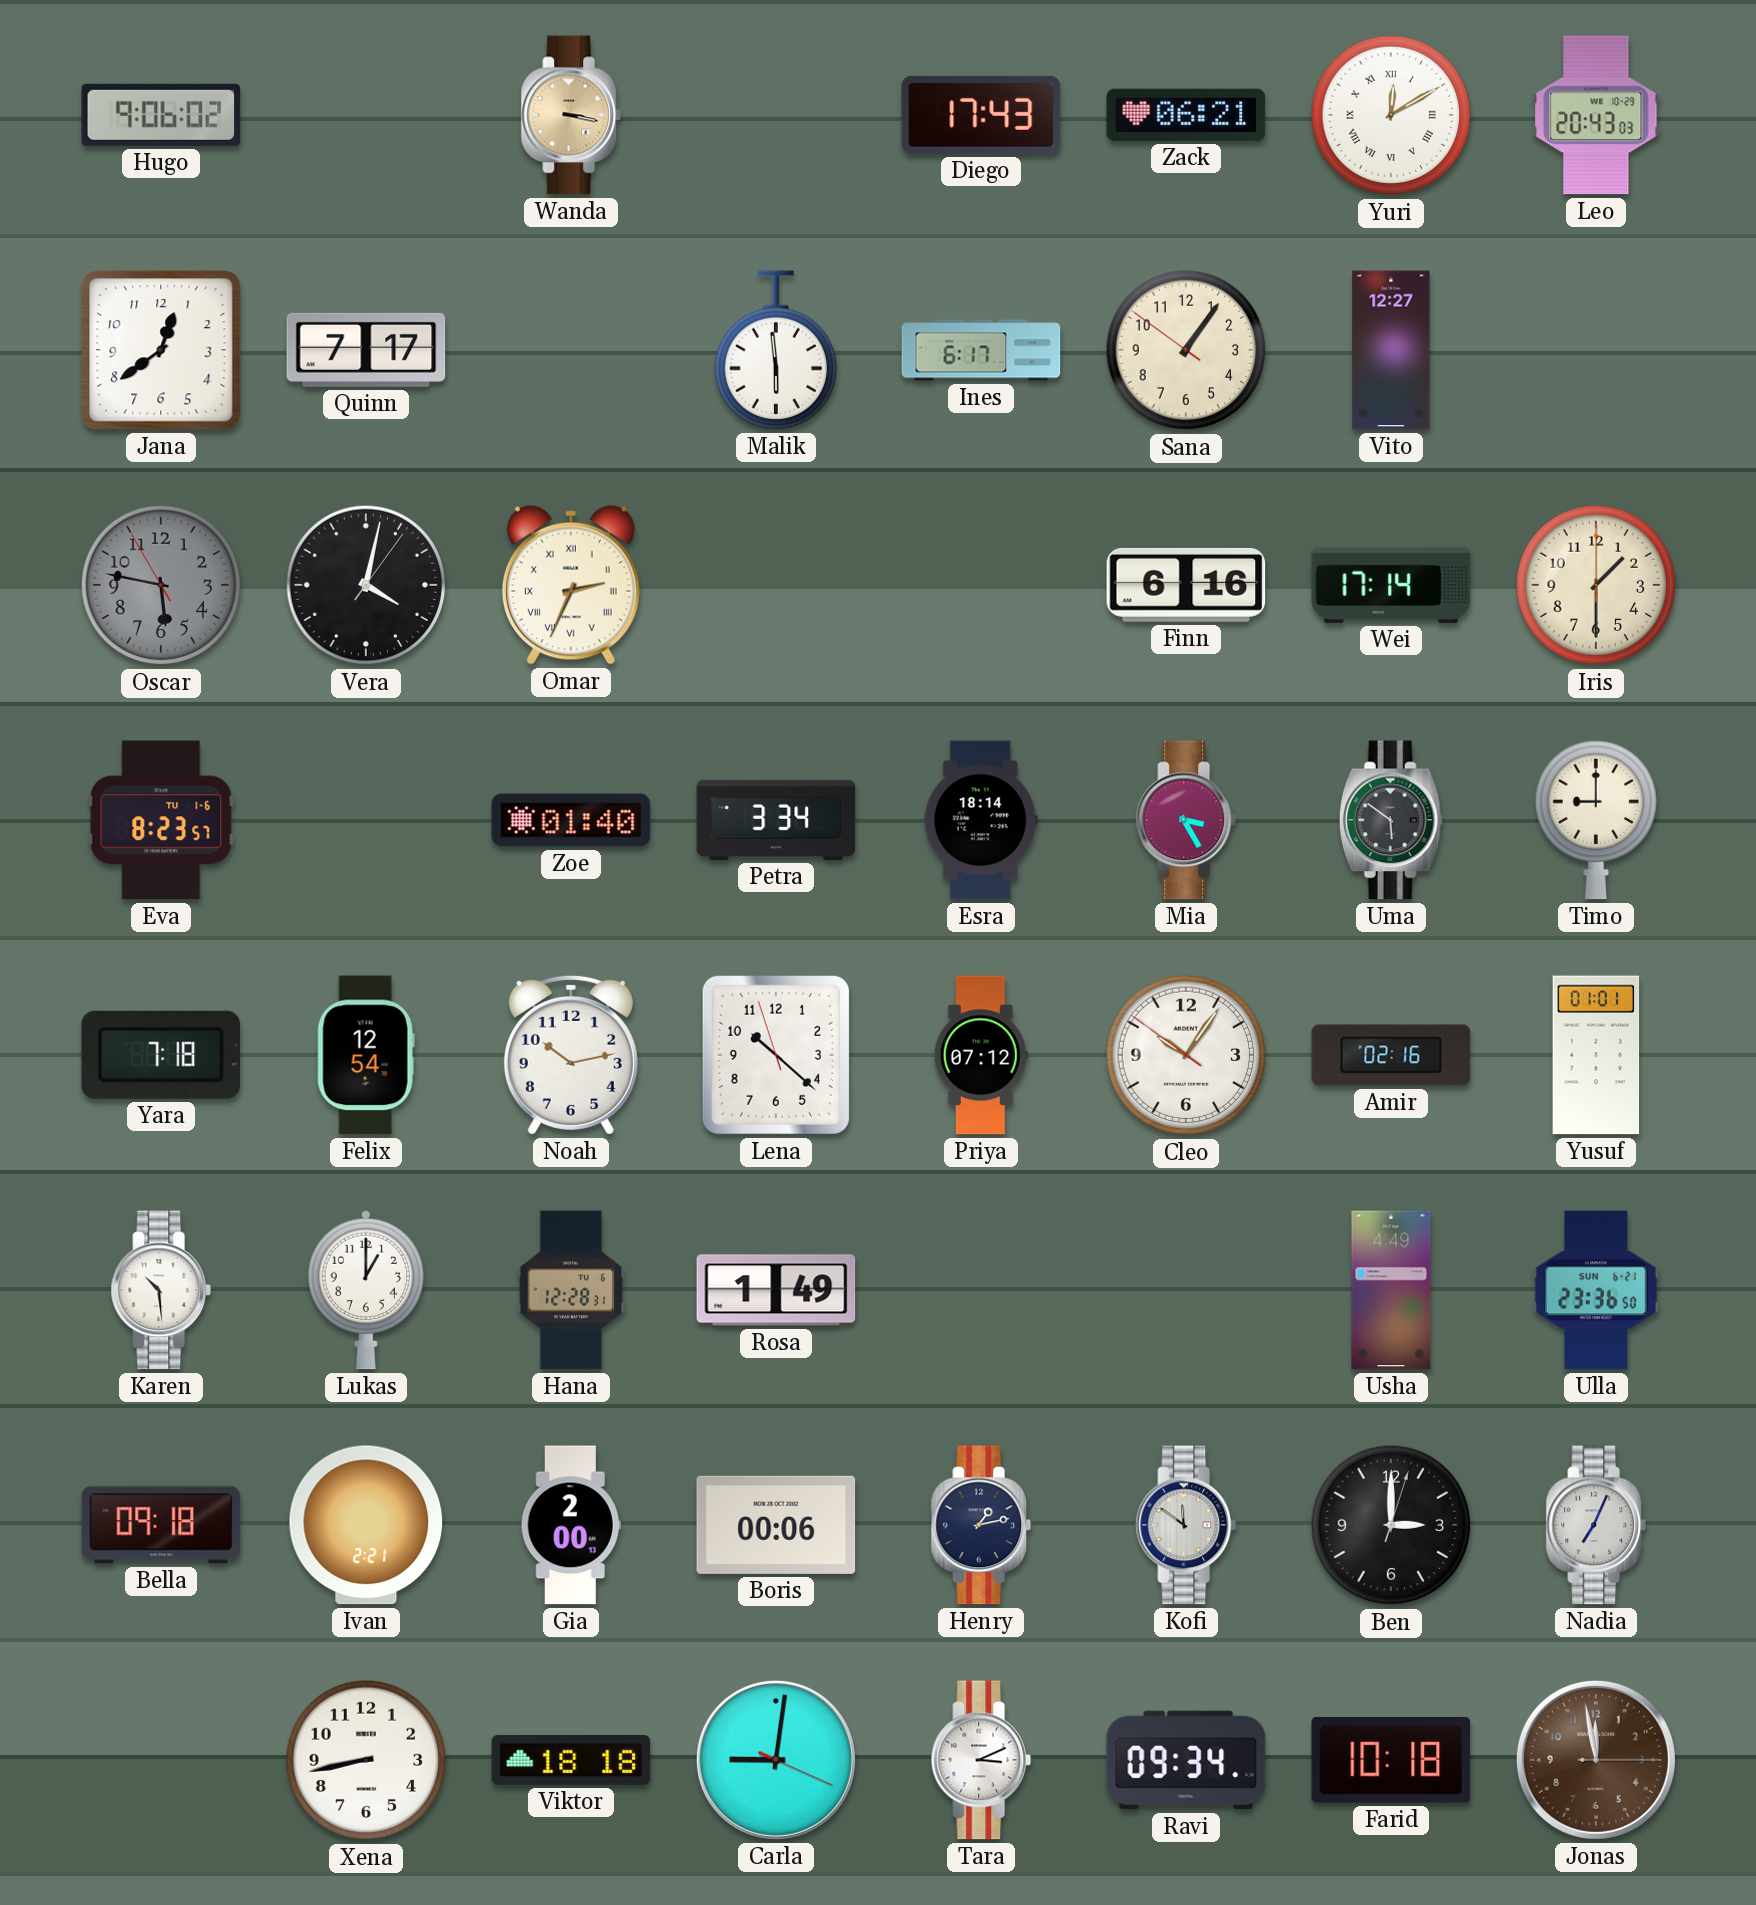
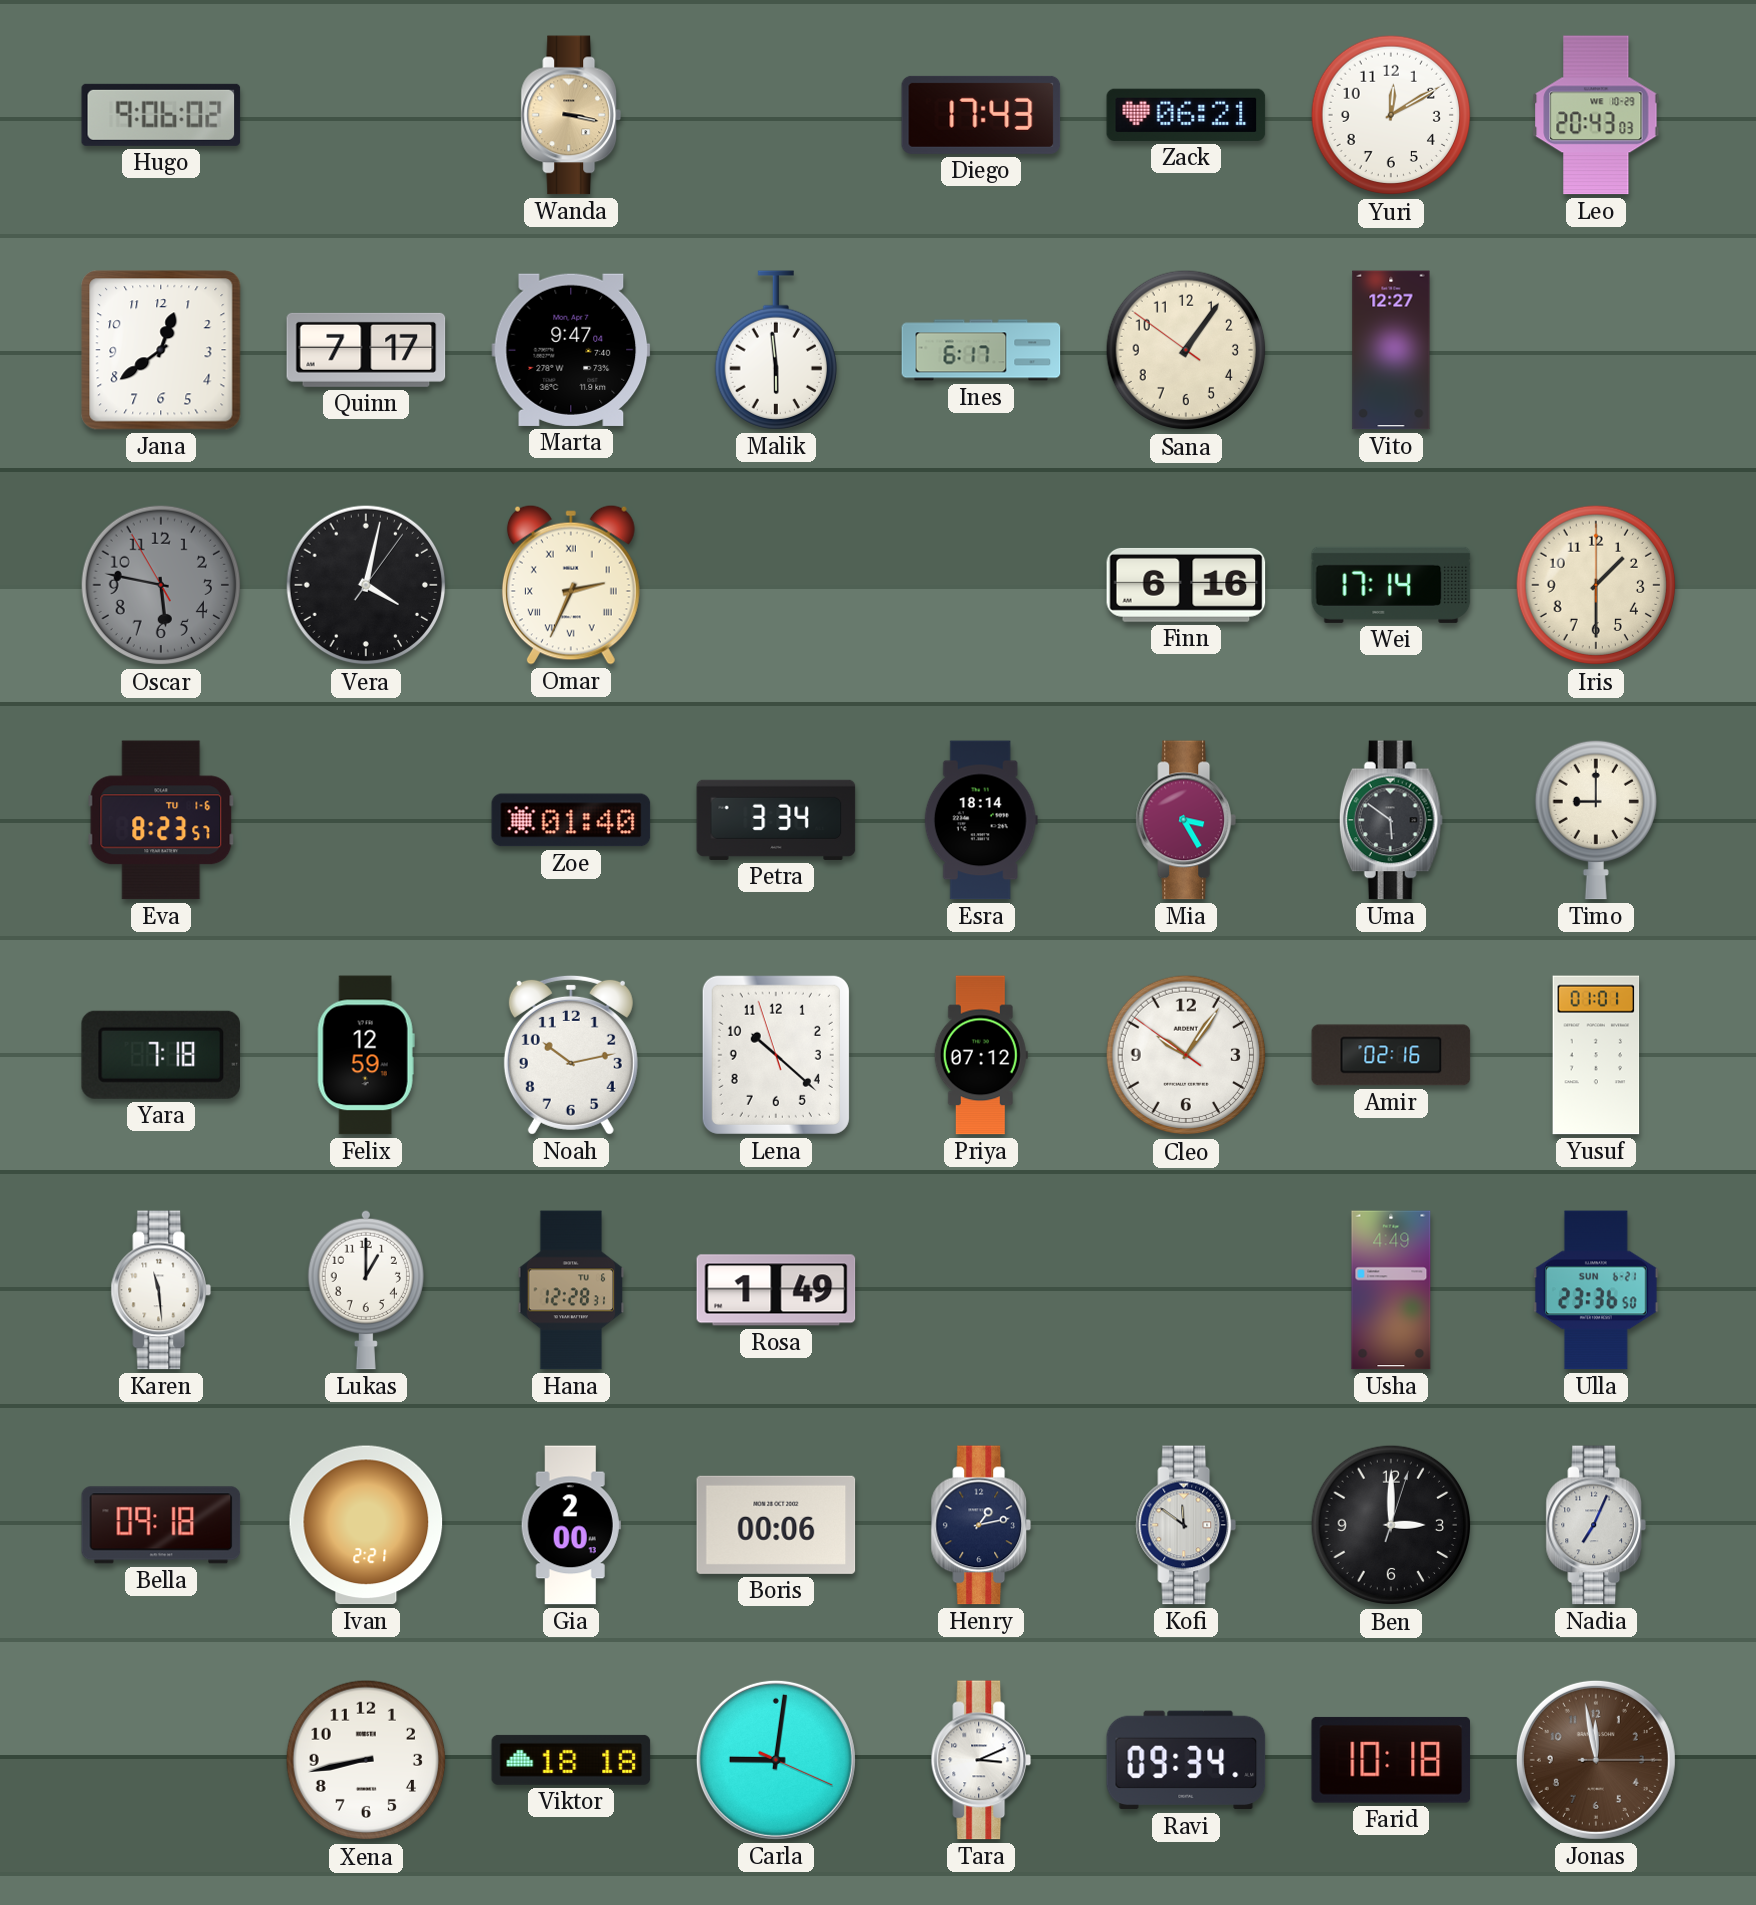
Yuri numerals: Roman -> Arabic (1391, 115)
Marta: none -> 9:47 (571, 350)
Felix: 12:54 -> 12:59 (366, 1055)
Karen: 10:29 -> 11:29 (161, 1290)
